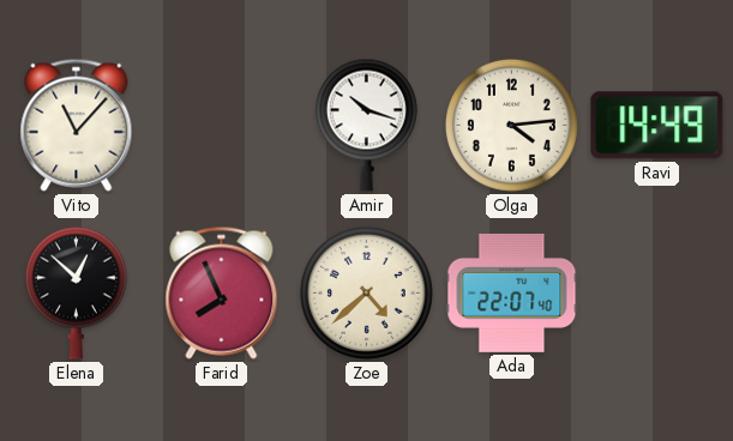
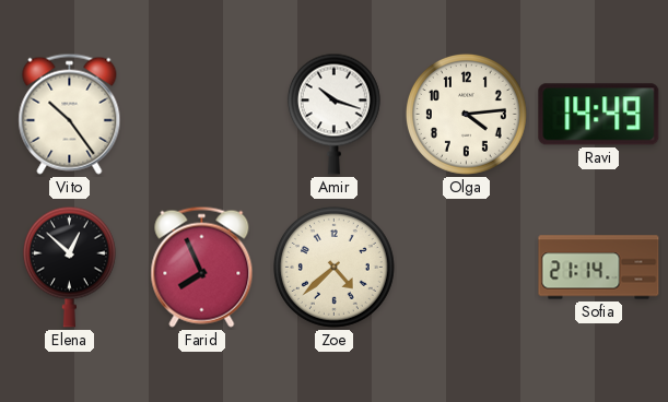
Vito: 11:07 -> 10:24 (70, 114)
Ada: 22:07 -> none (512, 292)
Sofia: none -> 21:14 (599, 268)
